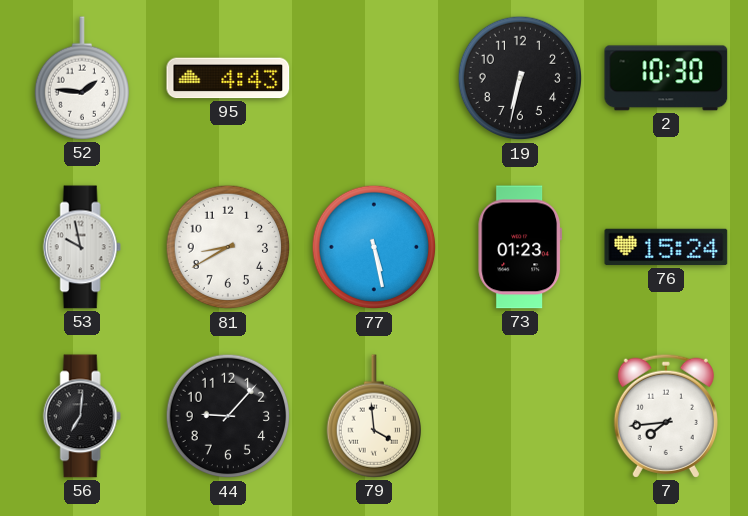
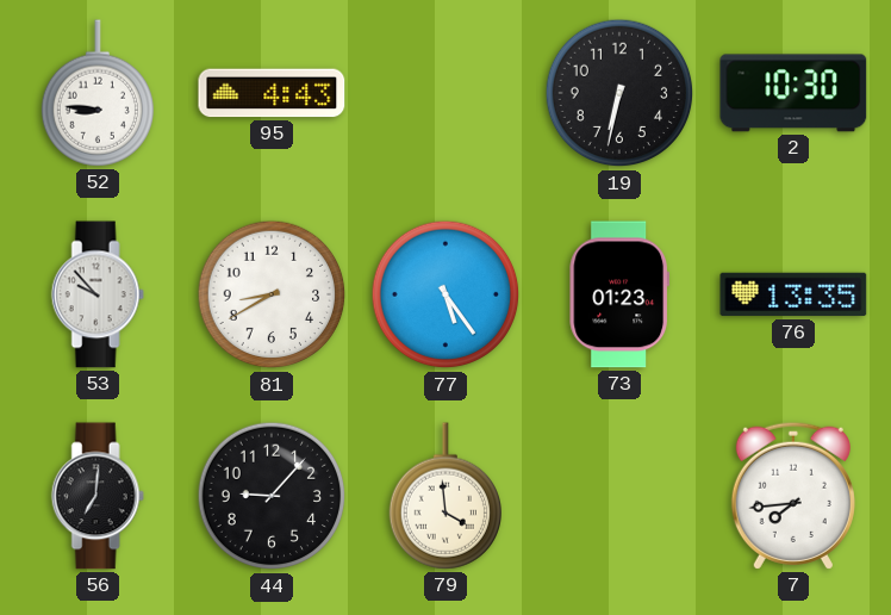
52: 1:46 -> 8:46 (96, 93)
53: 9:58 -> 9:53 (98, 294)
77: 5:28 -> 5:24 (445, 294)
76: 15:24 -> 13:35 (793, 294)
